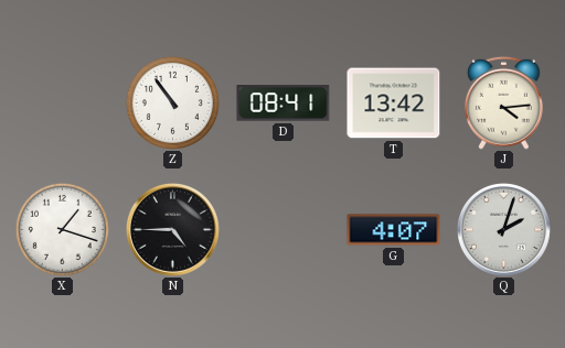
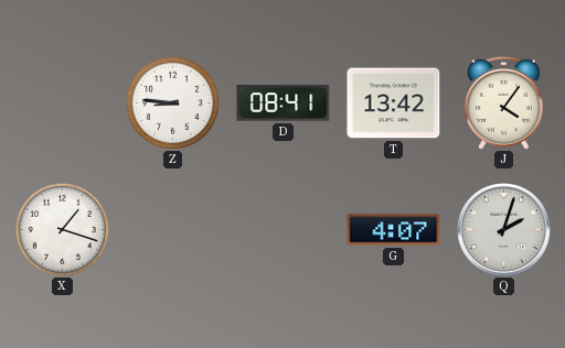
Z: 10:54 -> 8:46 (172, 102)
J: 4:14 -> 4:06 (504, 102)
N: 4:45 -> none (172, 229)
